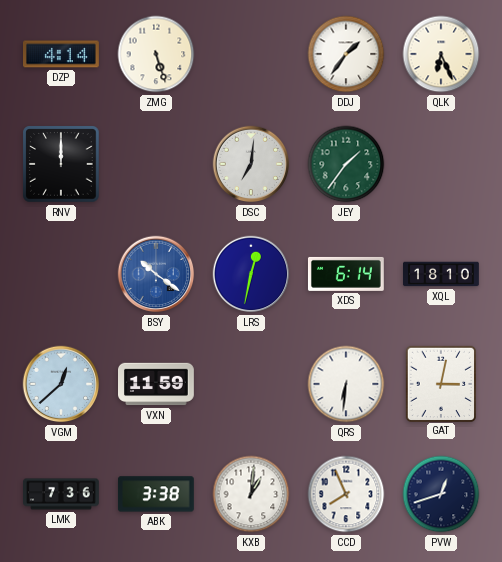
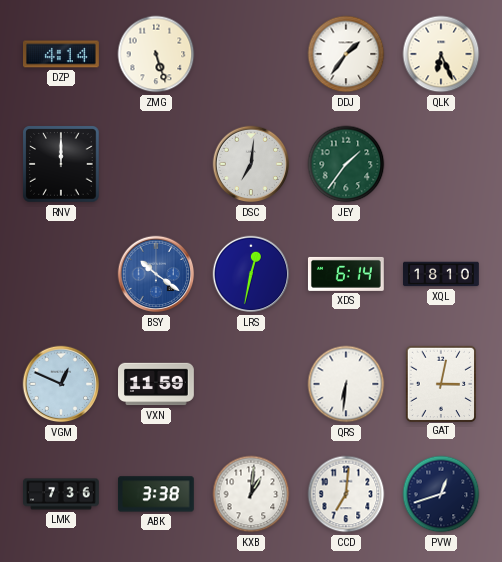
VGM: 12:38 -> 12:49 (61, 384)
CCD: 7:56 -> 7:01 (346, 494)
